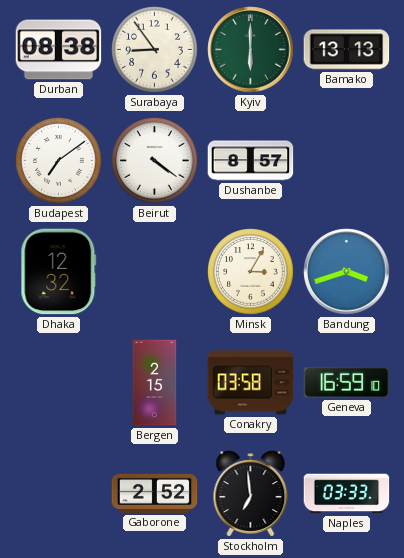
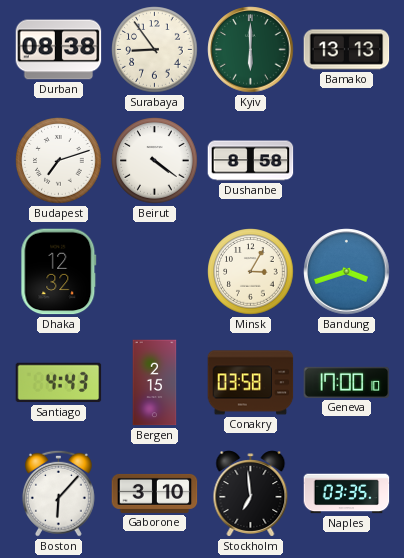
Budapest: 7:09 -> 7:12 (59, 161)
Dushanbe: 8:57 -> 8:58 (251, 161)
Santiago: none -> 4:43 (59, 383)
Geneva: 16:59 -> 17:00 (347, 382)
Boston: none -> 6:07 (58, 493)
Gaborone: 2:52 -> 3:10 (155, 493)
Naples: 03:33 -> 03:35 (347, 494)
